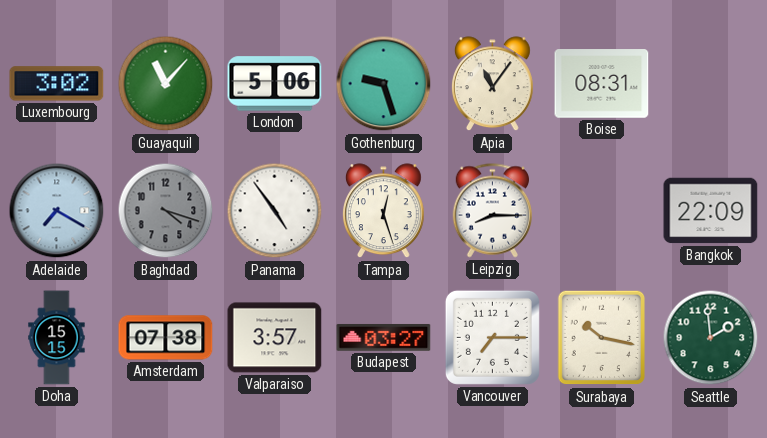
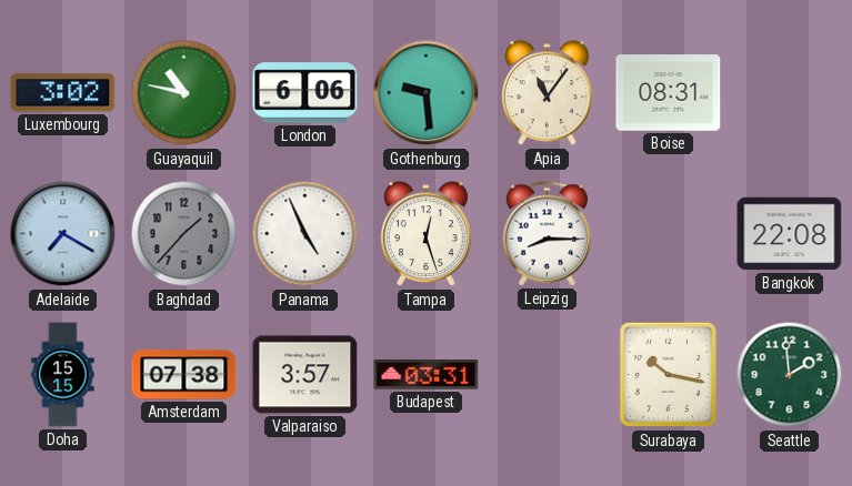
Guayaquil: 11:07 -> 10:47 (184, 93)
London: 5:06 -> 6:06 (305, 93)
Gothenburg: 9:27 -> 9:29 (427, 93)
Baghdad: 4:18 -> 1:37 (184, 234)
Panama: 4:54 -> 4:56 (305, 234)
Bangkok: 22:09 -> 22:08 (790, 234)
Budapest: 03:27 -> 03:31 (427, 375)
Vancouver: 7:15 -> none (492, 337)
